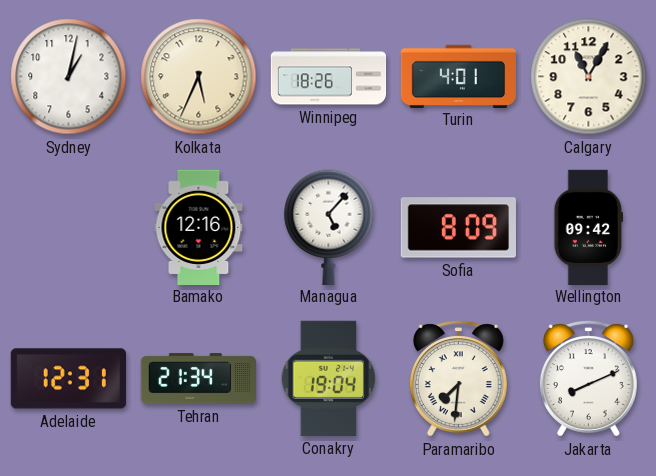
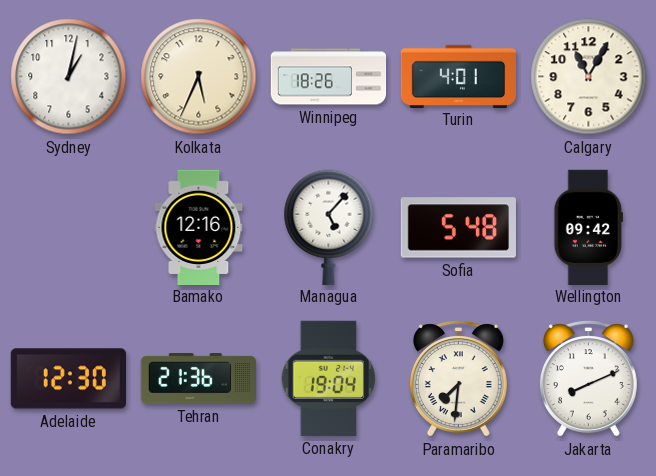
Sofia: 8:09 -> 5:48 (458, 228)
Adelaide: 12:31 -> 12:30 (68, 379)
Tehran: 21:34 -> 21:36 (199, 379)
